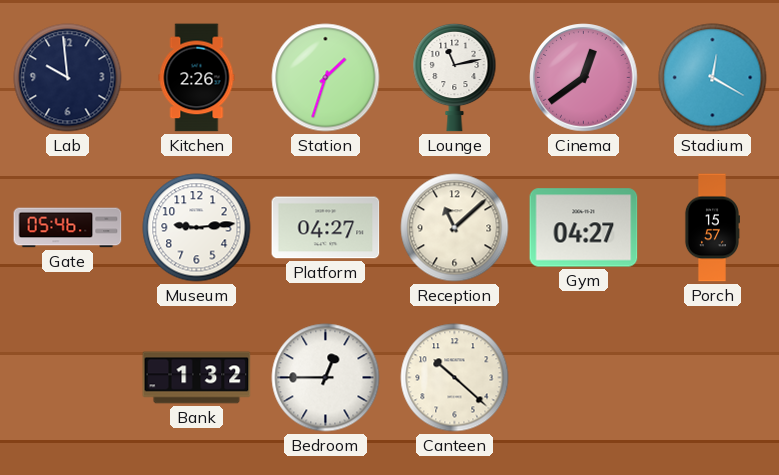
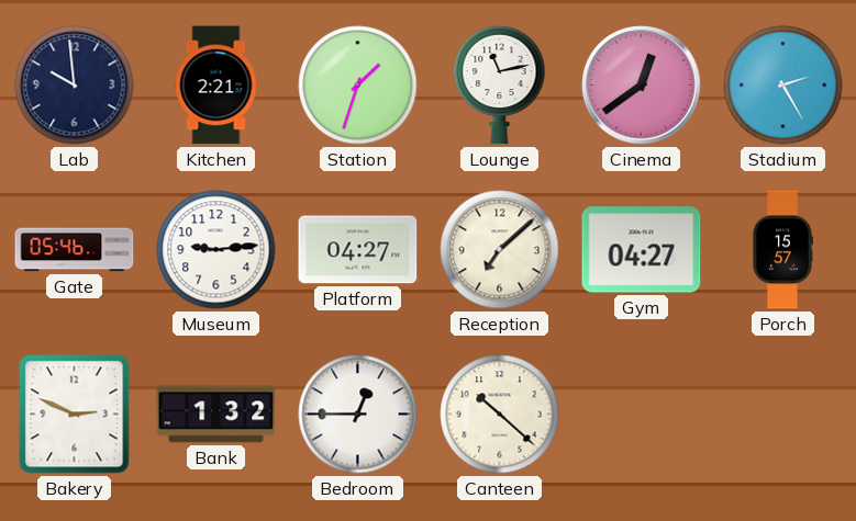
Kitchen: 2:26 -> 2:21 (216, 86)
Stadium: 12:20 -> 2:25 (783, 86)
Reception: 11:08 -> 7:08 (500, 250)
Bakery: none -> 2:49 (75, 415)
